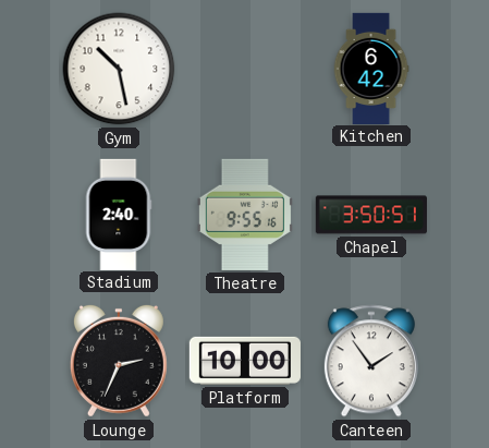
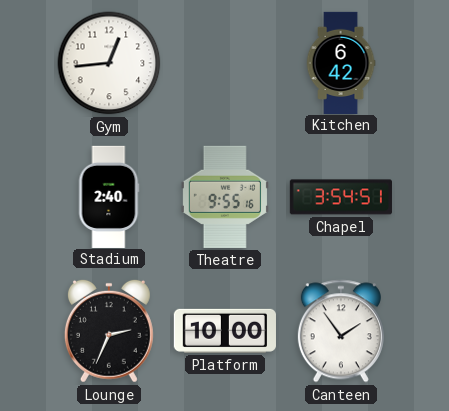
Gym: 10:28 -> 12:44 (109, 63)
Chapel: 3:50 -> 3:54 (341, 197)
